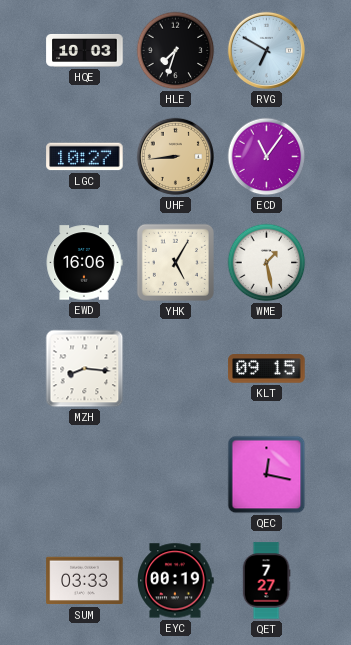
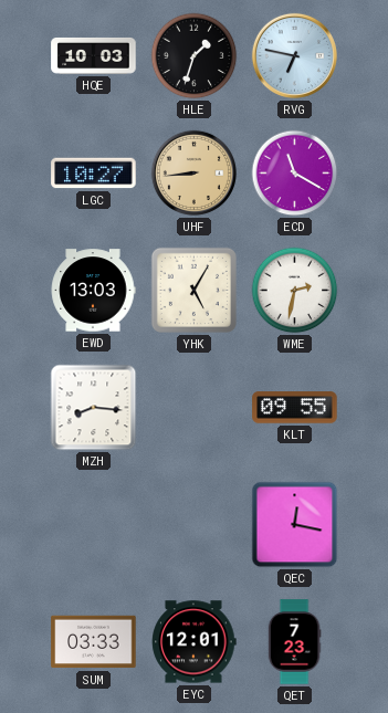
HLE: 7:33 -> 1:33 (195, 56)
RVG: 6:50 -> 6:47 (294, 55)
ECD: 11:06 -> 11:20 (295, 174)
EWD: 16:06 -> 13:03 (93, 291)
WME: 1:28 -> 2:32 (295, 291)
KLT: 09:15 -> 09:55 (295, 408)
EYC: 00:19 -> 12:01 (195, 642)
QET: 7:27 -> 7:23 (294, 642)
